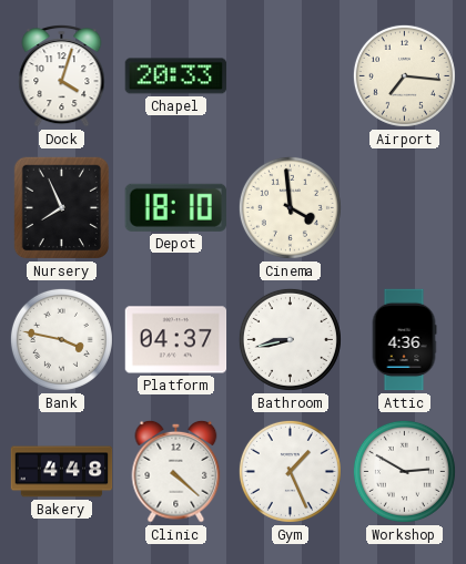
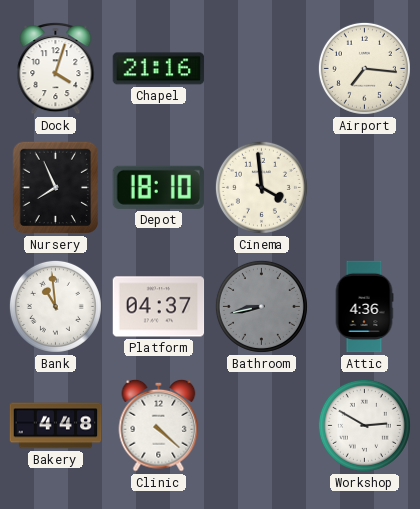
Chapel: 20:33 -> 21:16 (159, 69)
Bank: 3:47 -> 10:59 (55, 306)
Bathroom dial: white -> grey (261, 306)
Gym: 1:26 -> none (290, 471)
